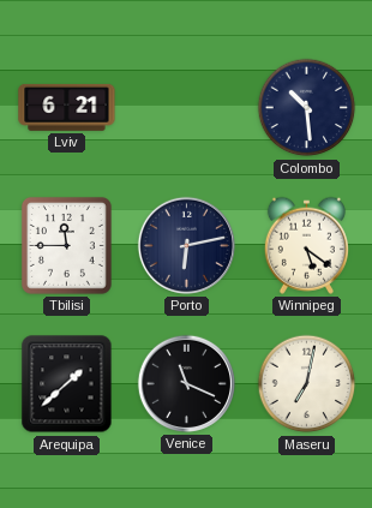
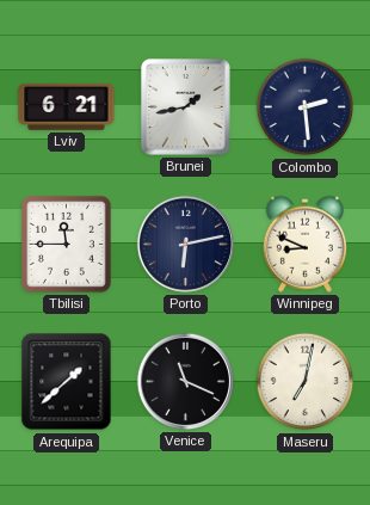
Brunei: none -> 1:43 (185, 107)
Colombo: 10:29 -> 2:29 (306, 107)
Winnipeg: 5:21 -> 8:49 (304, 244)
